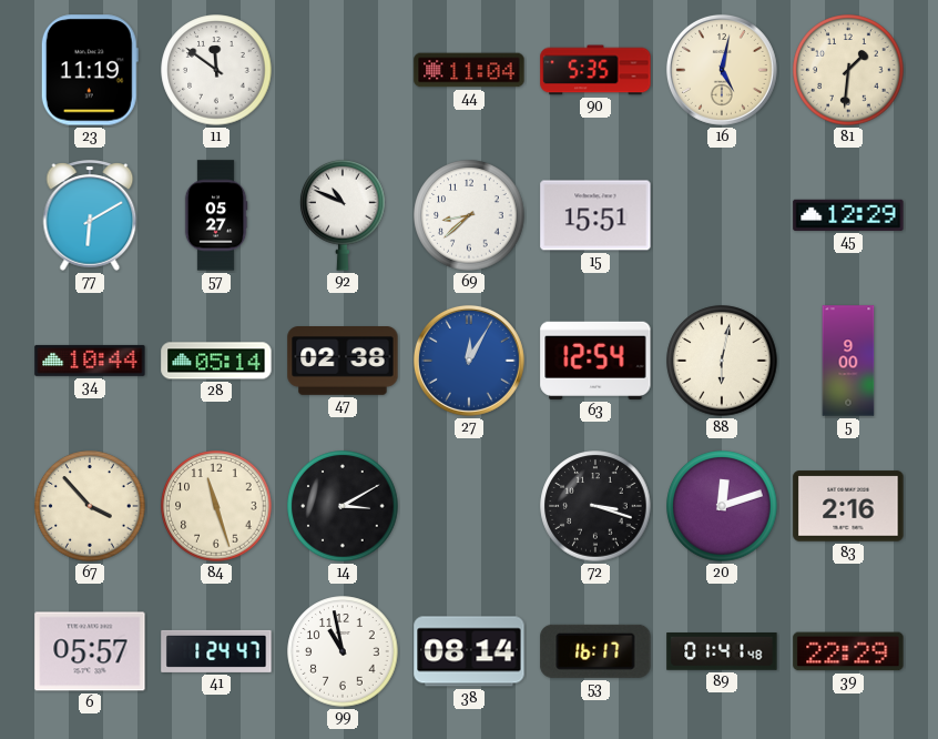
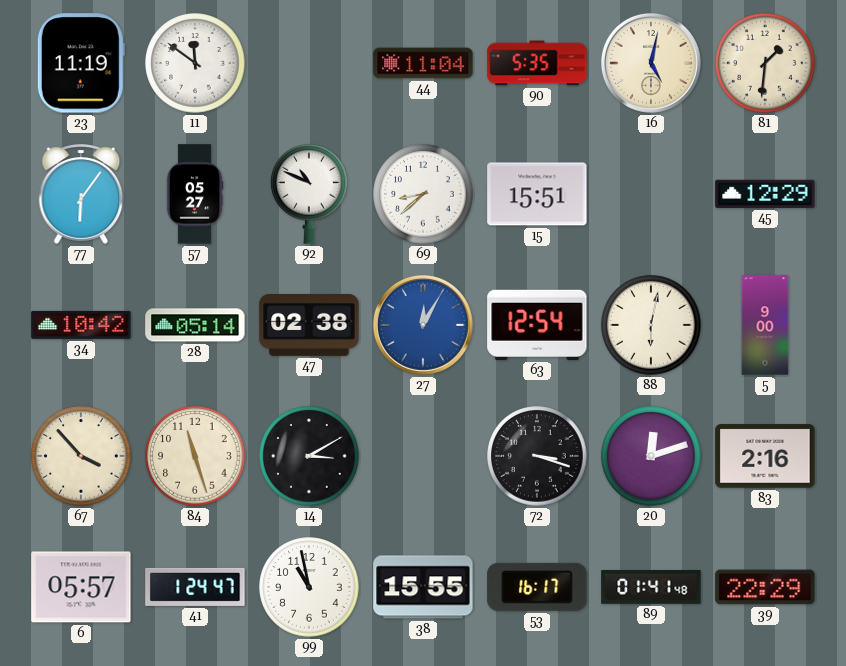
77: 6:10 -> 6:06 (81, 194)
34: 10:44 -> 10:42 (81, 325)
38: 08:14 -> 15:55 (423, 587)
